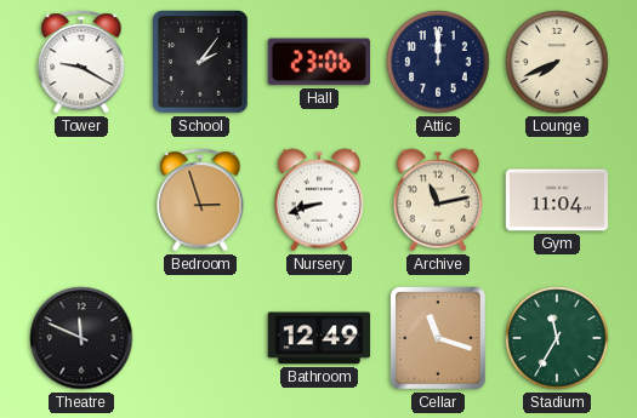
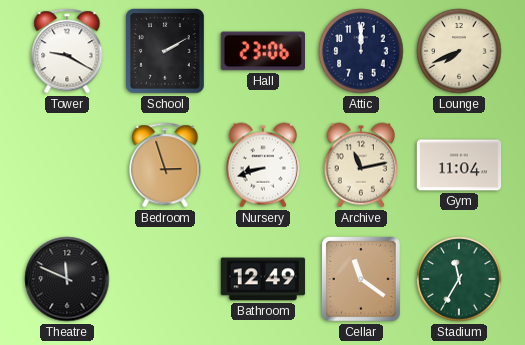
School: 2:06 -> 2:10 (166, 51)
Cellar: 11:18 -> 11:21 (362, 279)
